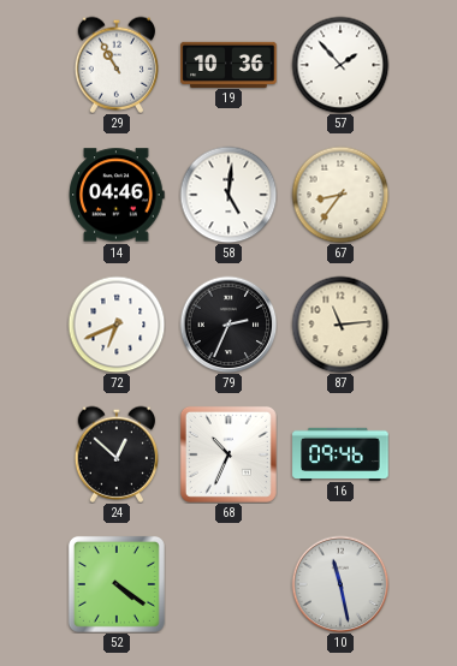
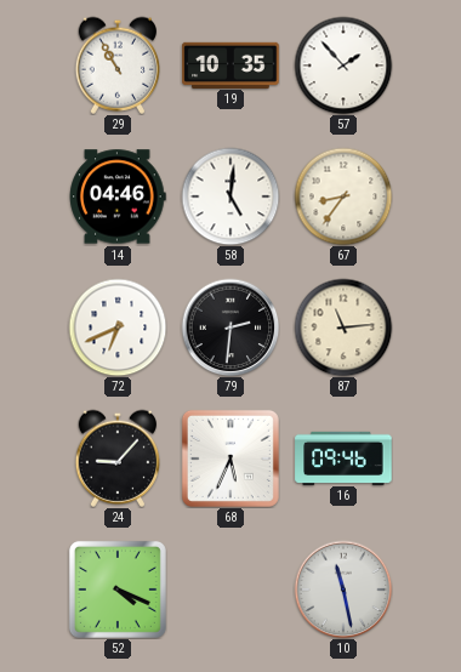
19: 10:36 -> 10:35 (231, 64)
79: 2:34 -> 2:31 (231, 328)
24: 12:52 -> 9:07 (116, 459)
68: 10:34 -> 5:34 (231, 459)
52: 4:21 -> 4:19 (118, 590)
